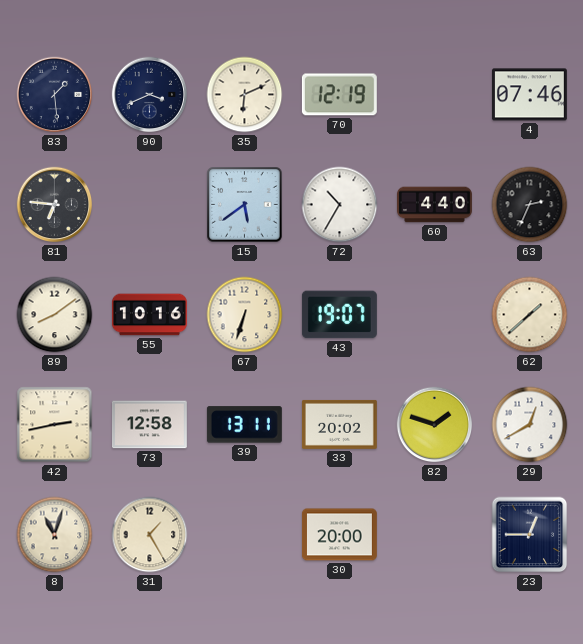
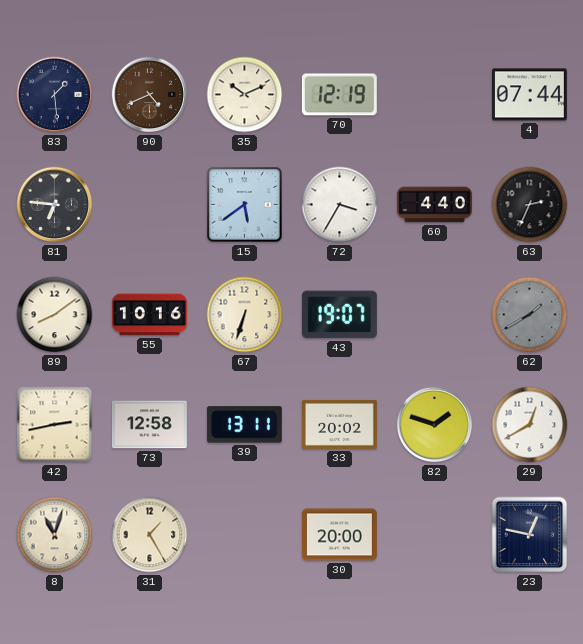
90: 3:41 -> 4:41 (150, 95)
90 dial: navy -> brown (150, 95)
35: 6:11 -> 10:11 (245, 95)
4: 07:46 -> 07:44 (529, 95)
72: 10:35 -> 3:35 (340, 205)
62: 1:38 -> 1:40 (530, 315)
62 dial: cream -> grey (530, 315)
23: 12:45 -> 12:47 (530, 535)
